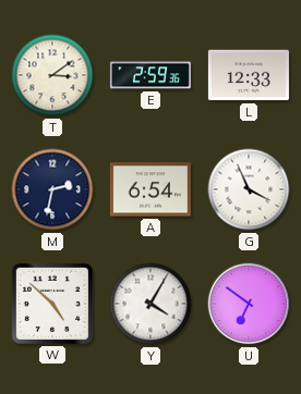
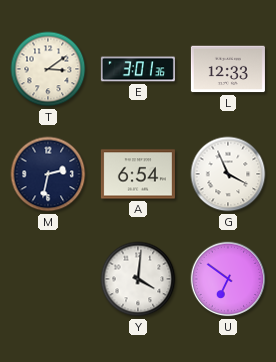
E: 2:59 -> 3:01 (138, 69)
W: 4:52 -> none (52, 304)
Y: 4:05 -> 4:01 (138, 279)
